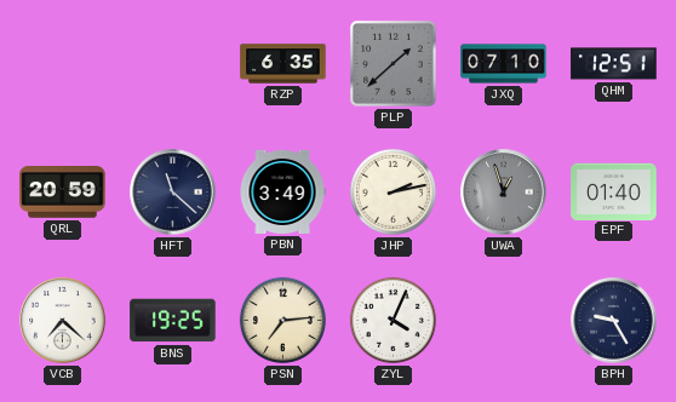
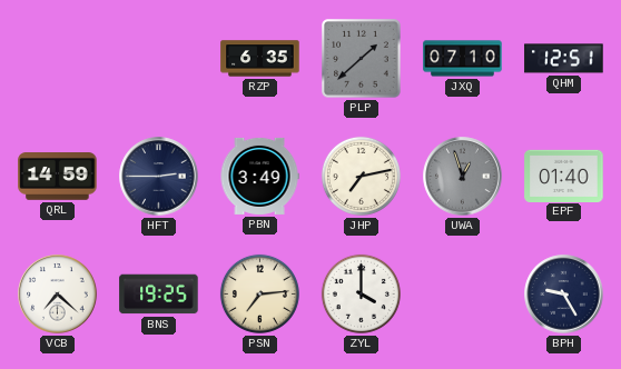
QRL: 20:59 -> 14:59 (58, 177)
HFT: 11:22 -> 2:45 (159, 177)
JHP: 2:13 -> 7:13 (361, 176)
ZYL: 4:04 -> 4:00 (361, 293)
